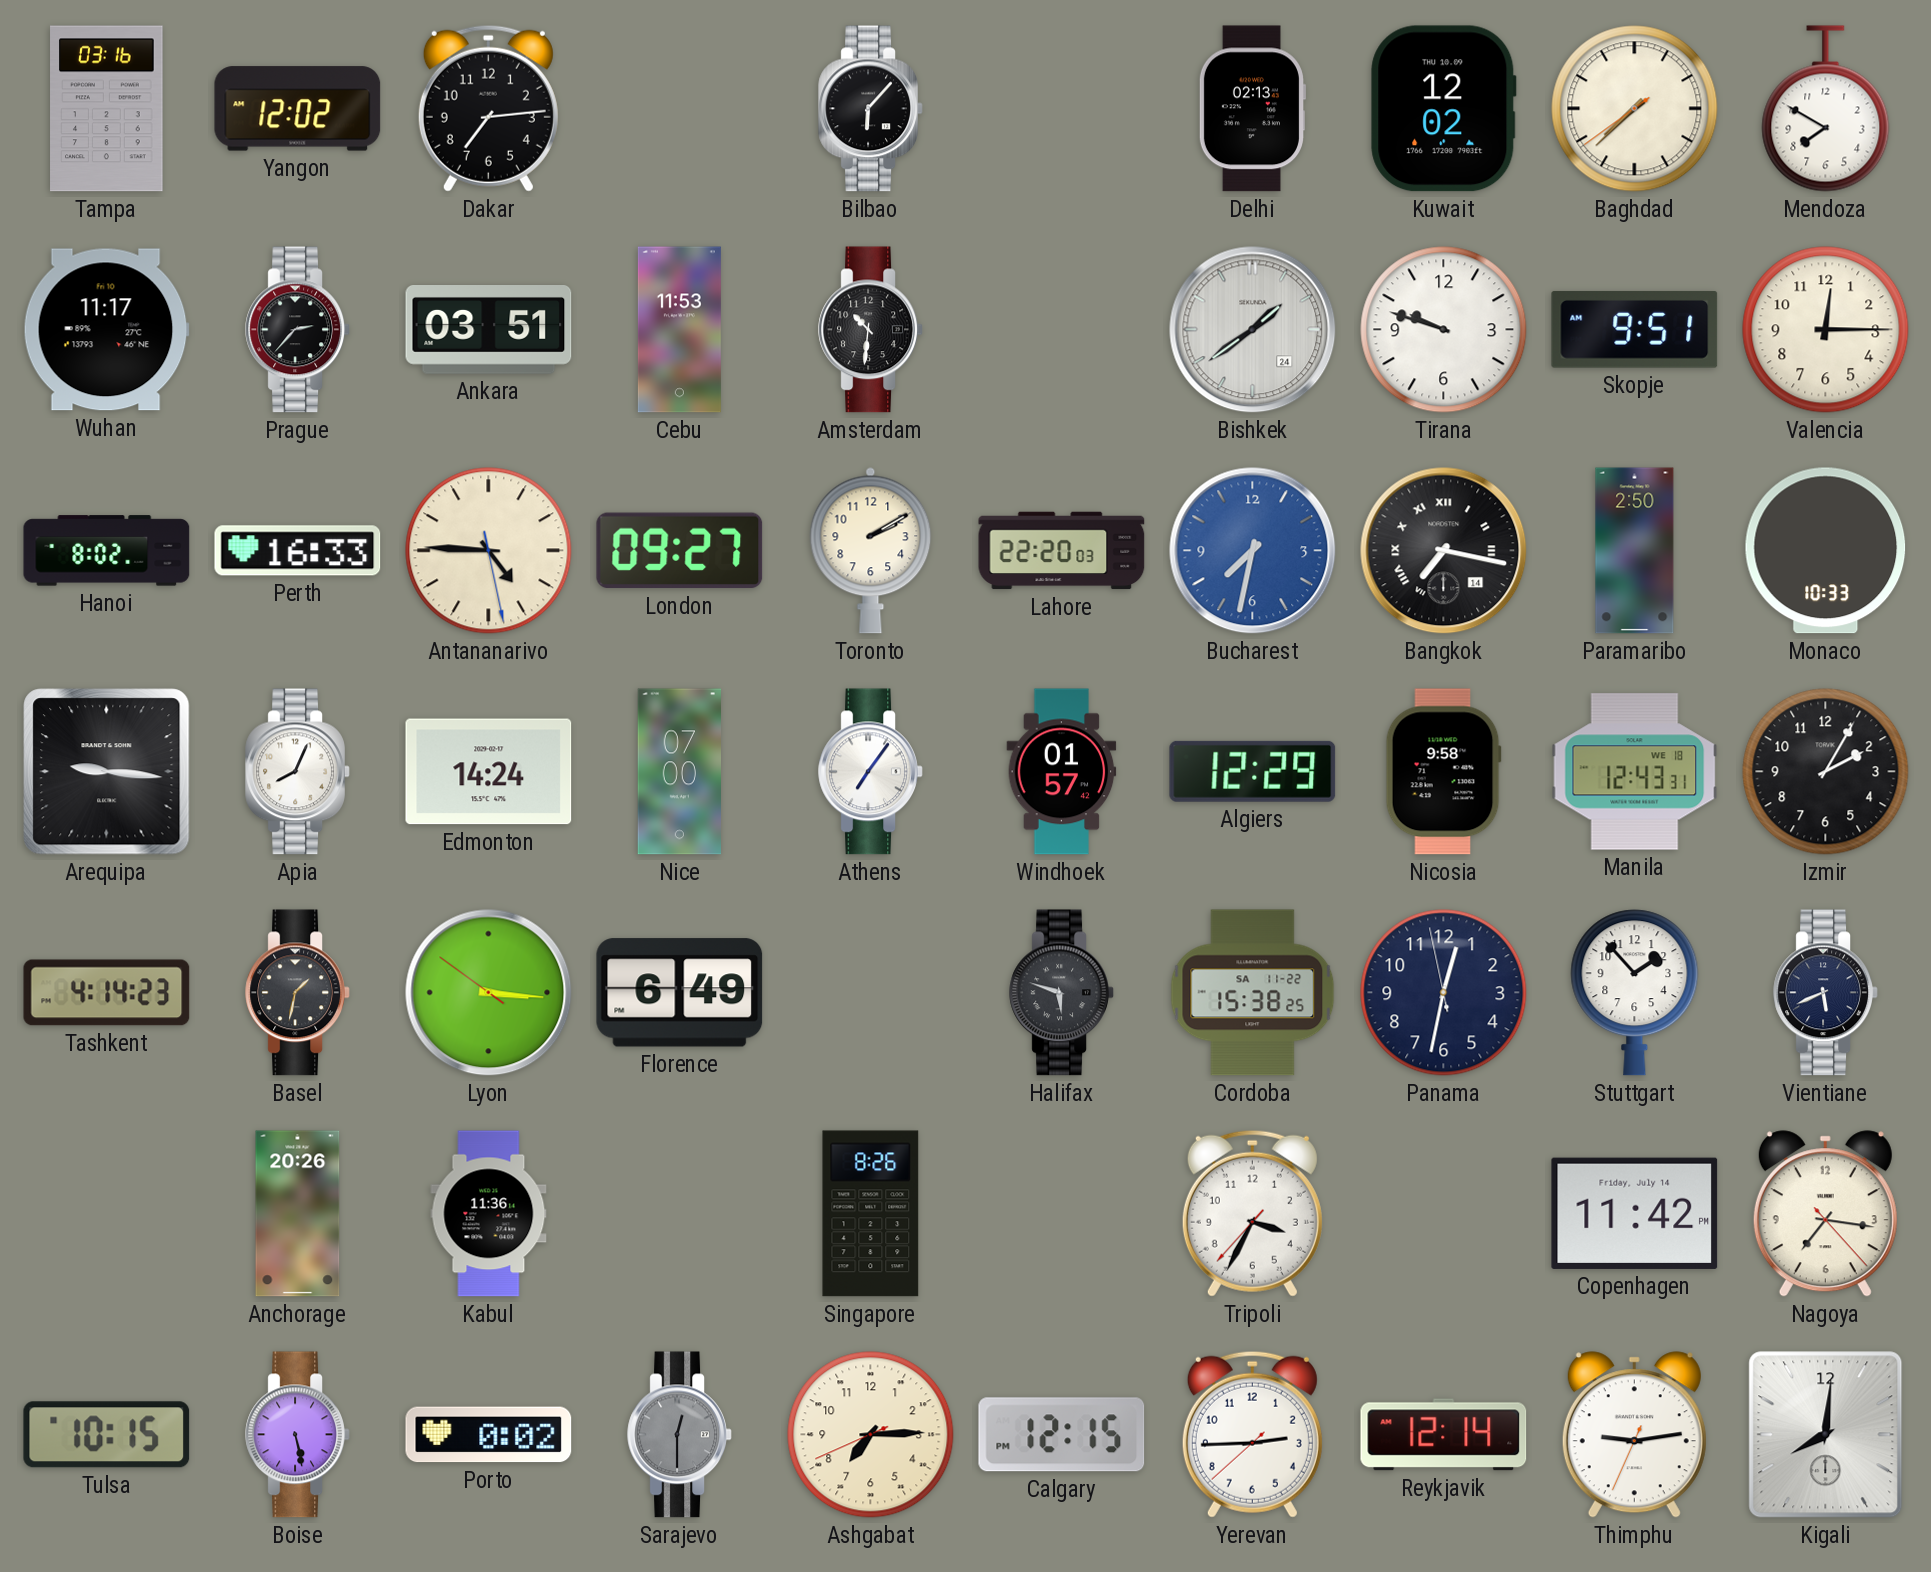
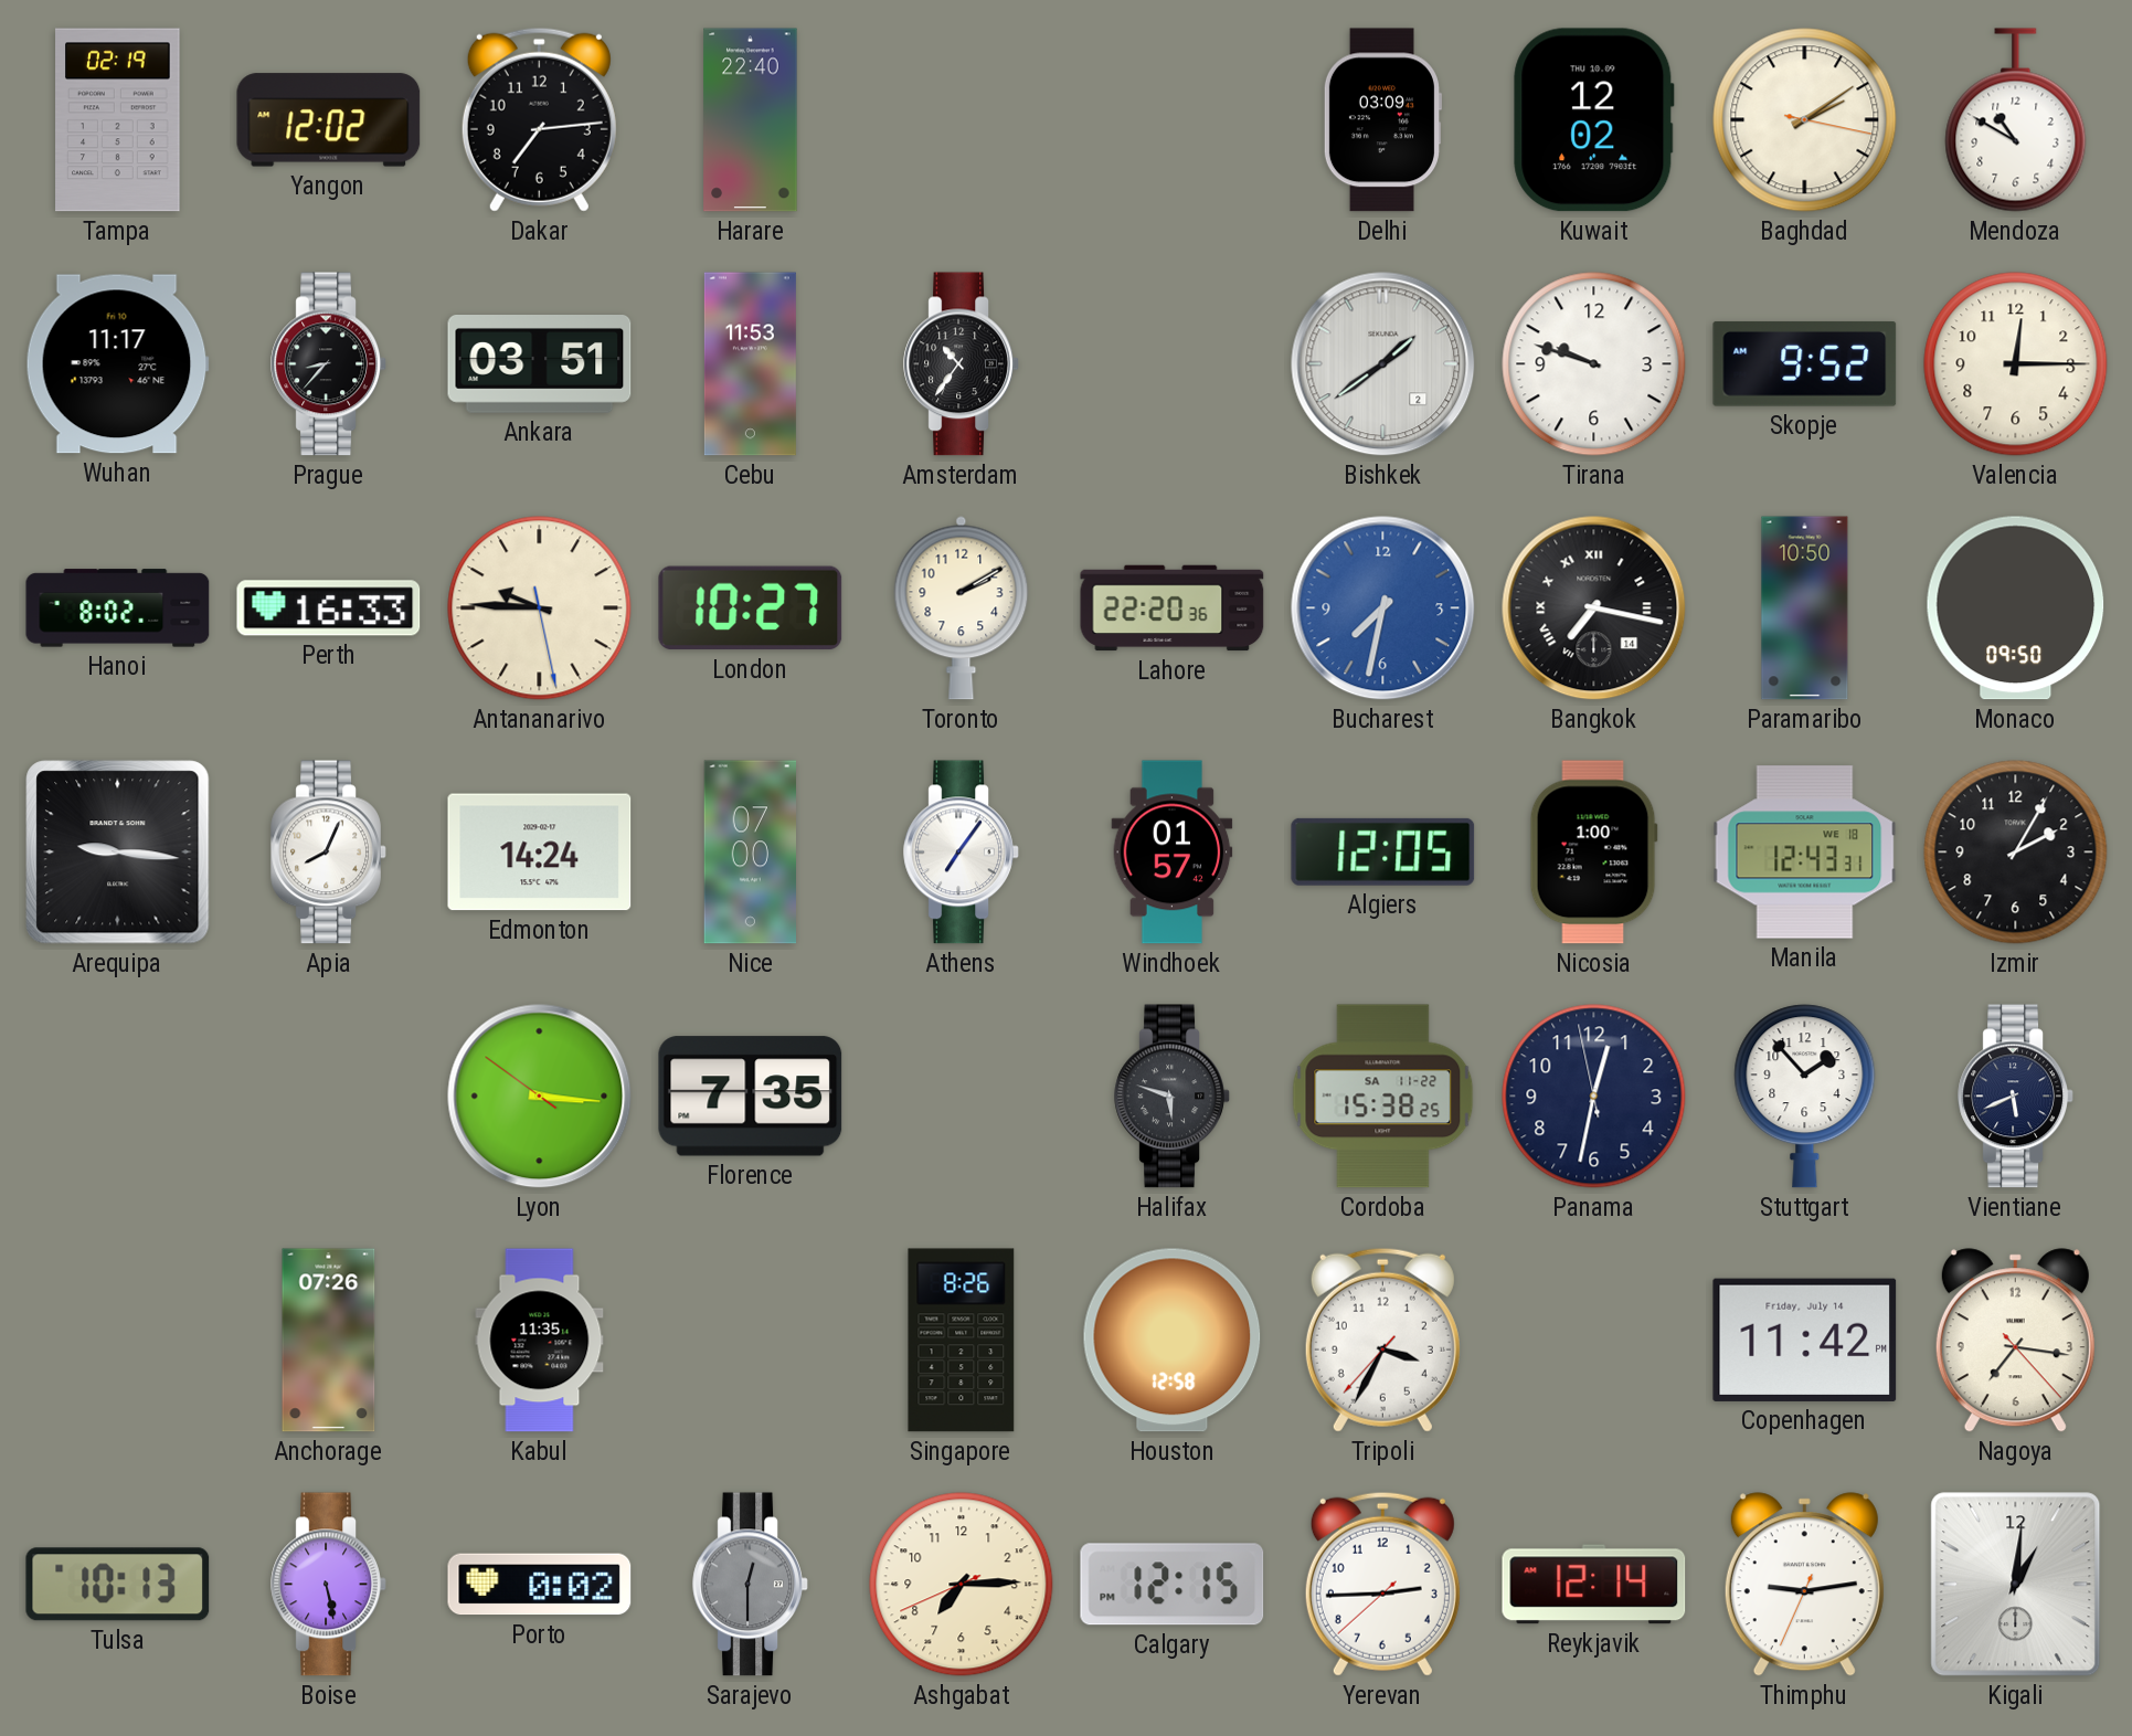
Tampa: 03:16 -> 02:19 (118, 120)
Harare: none -> 22:40 (751, 120)
Bilbao: 6:07 -> none (871, 109)
Delhi: 02:13 -> 03:09 (1381, 120)
Baghdad: 7:37 -> 2:09 (1805, 120)
Mendoza: 7:50 -> 10:50 (2016, 120)
Prague: 2:37 -> 8:37 (329, 364)
Amsterdam: 10:31 -> 10:36 (962, 364)
Bishkek date: 24 -> 2 (1383, 364)
Skopje: 9:51 -> 9:52 (1805, 364)
Antananarivo: 4:45 -> 9:45 (540, 608)
London: 09:27 -> 10:27 (751, 608)
Lahore: 22:20:03 -> 22:20:36 (1173, 608)
Paramaribo: 2:50 -> 10:50 (1805, 608)
Monaco: 10:33 -> 09:50 (2016, 608)
Algiers: 12:29 -> 12:05 (1383, 851)
Nicosia: 9:58 -> 1:00 (1593, 853)
Tashkent: 4:14 -> none (107, 993)
Basel: 1:32 -> none (298, 993)
Florence: 6:49 -> 7:35 (751, 1097)
Anchorage: 20:26 -> 07:26 (329, 1341)
Kabul: 11:36 -> 11:35 (540, 1341)
Houston: none -> 12:58 (1173, 1341)
Tulsa: 10:15 -> 10:13 (118, 1585)
Kigali: 8:01 -> 1:01 (2016, 1585)
